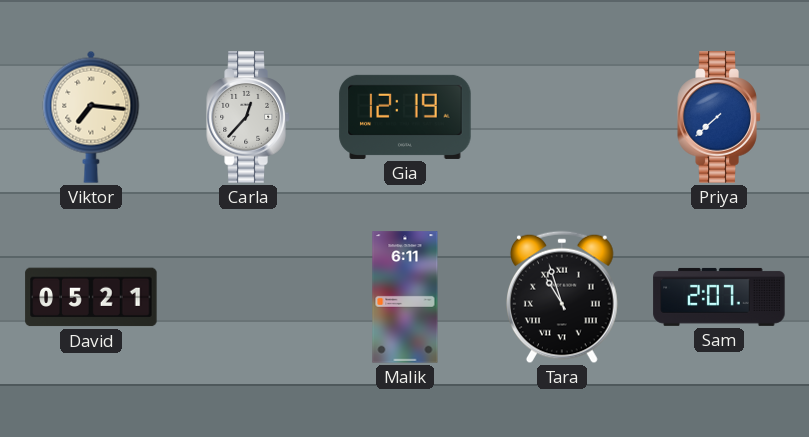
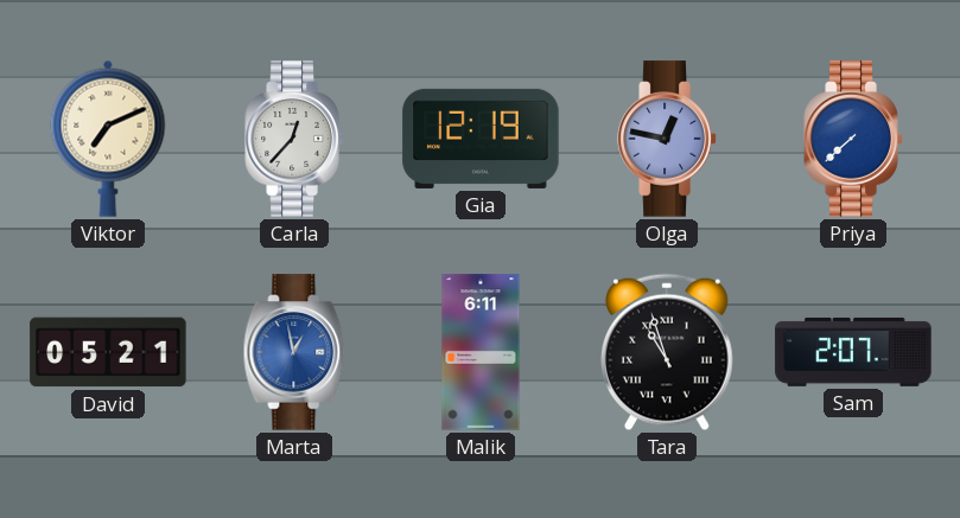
Viktor: 7:16 -> 7:11 (108, 139)
Olga: none -> 12:47 (667, 139)
Marta: none -> 12:58 (294, 352)
